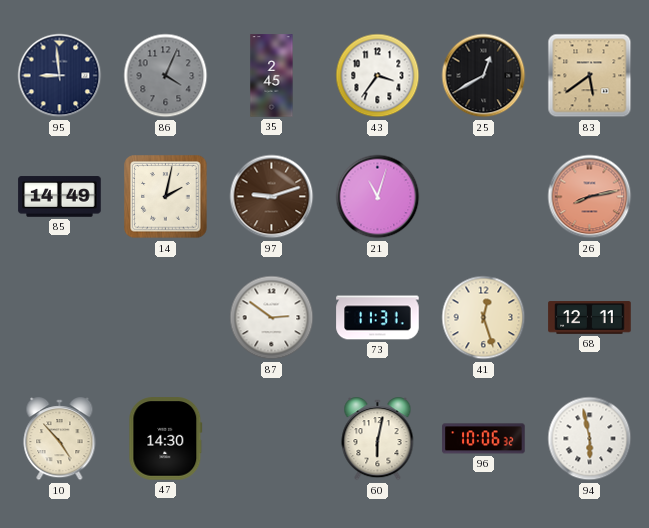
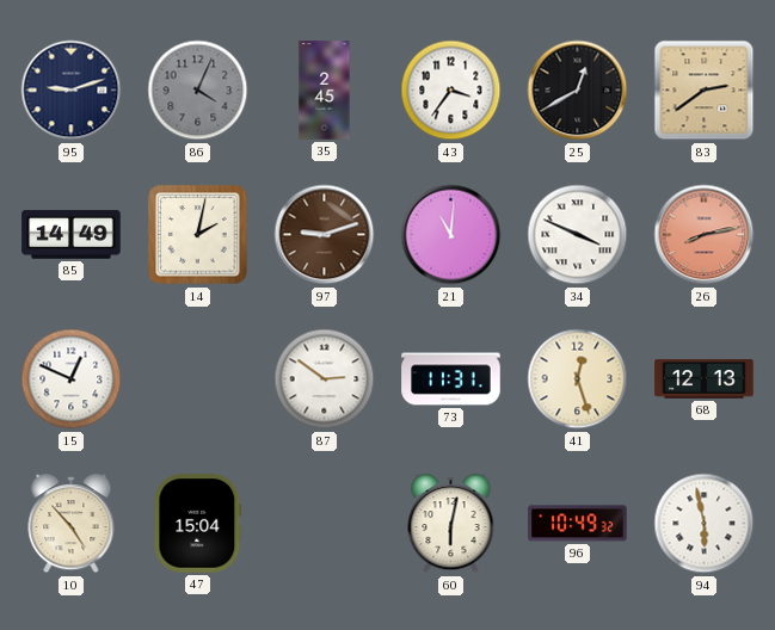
95: 8:59 -> 9:12 (72, 91)
83: 5:39 -> 2:39 (705, 91)
21: 11:03 -> 11:01 (451, 235)
34: none -> 3:49 (578, 235)
15: none -> 12:49 (72, 379)
68: 12:11 -> 12:13 (705, 379)
47: 14:30 -> 15:04 (198, 524)
96: 10:06 -> 10:49 (578, 524)
